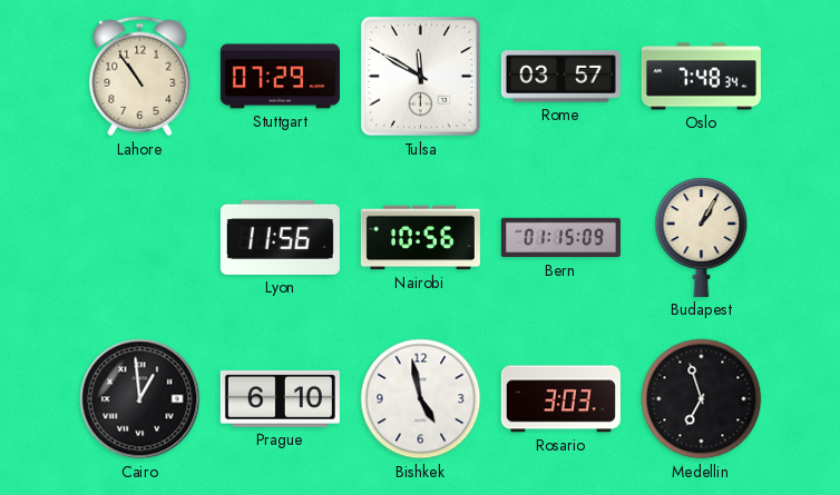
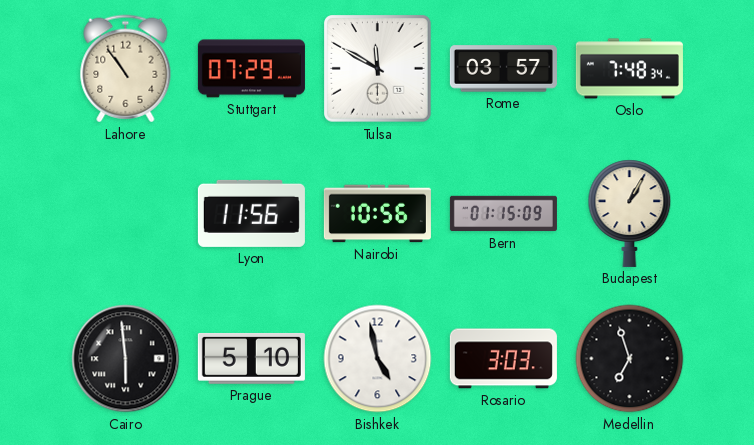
Cairo: 12:59 -> 5:59 (126, 359)
Prague: 6:10 -> 5:10 (251, 358)
